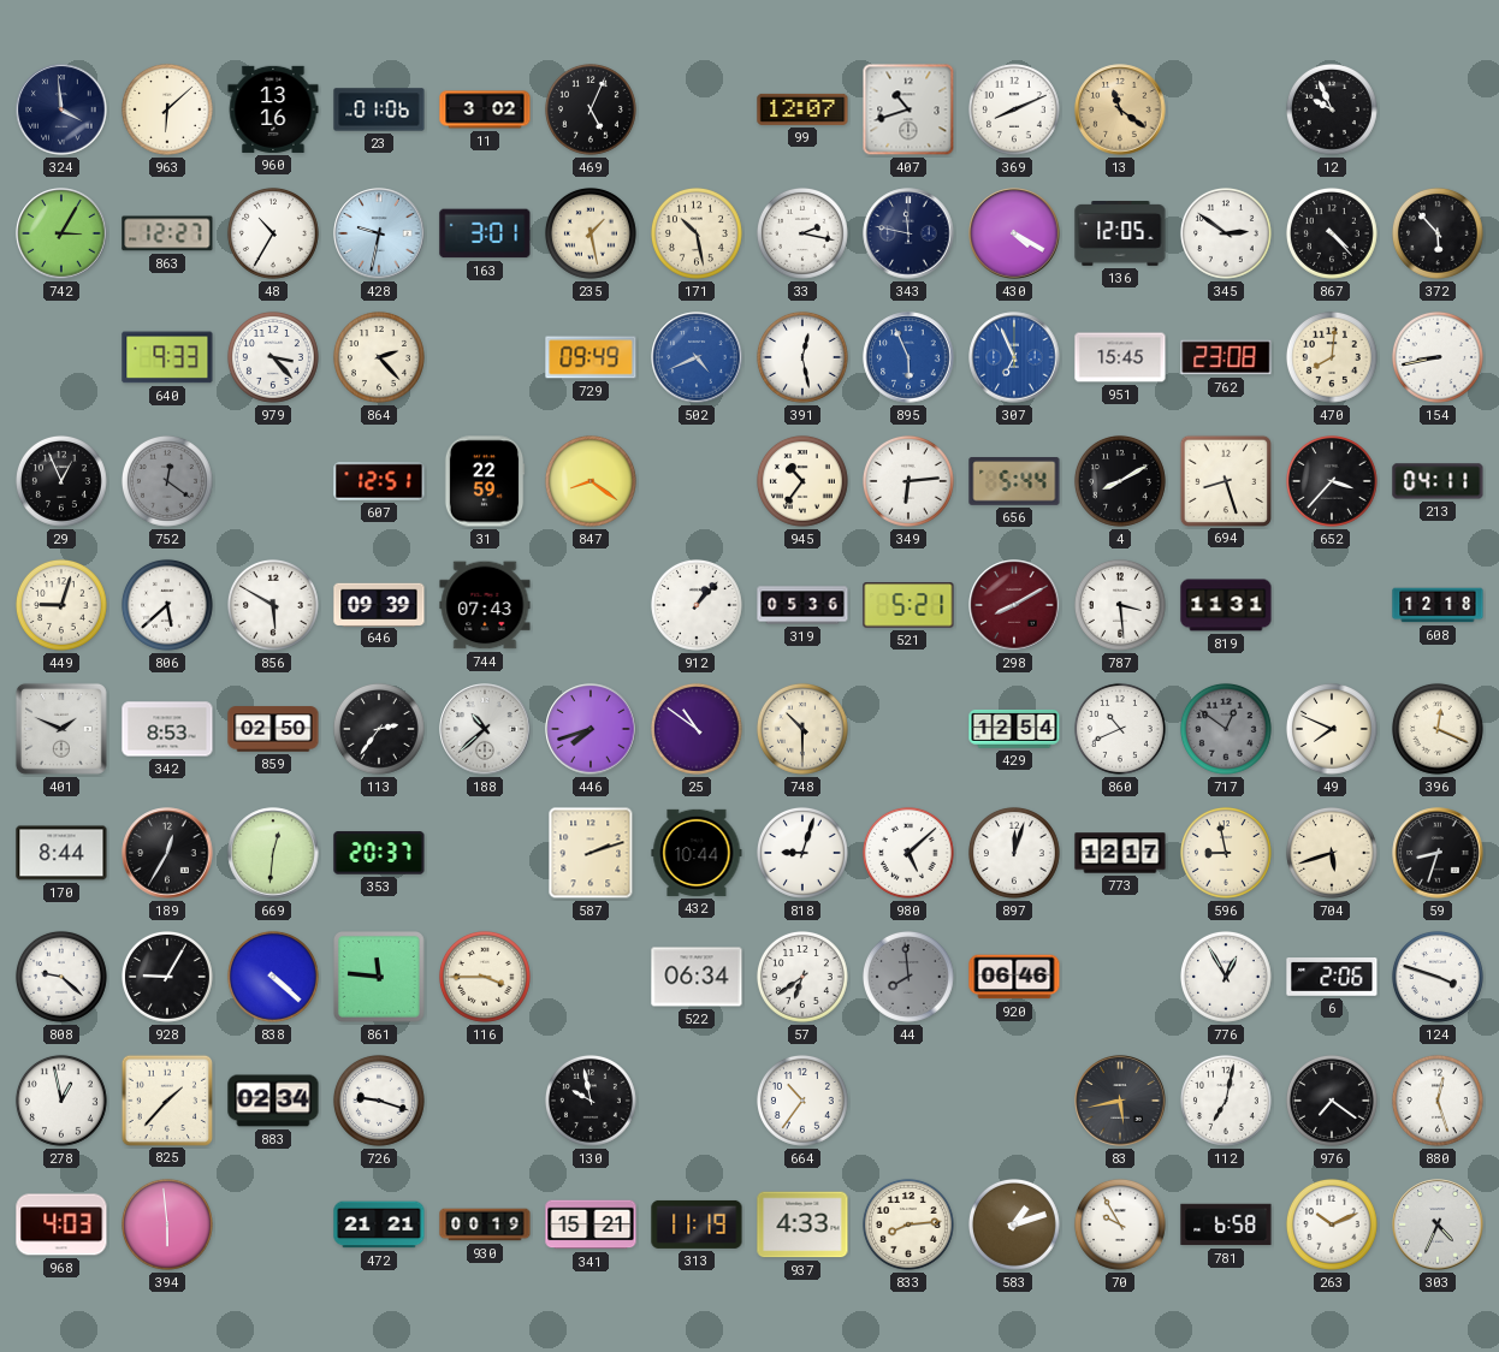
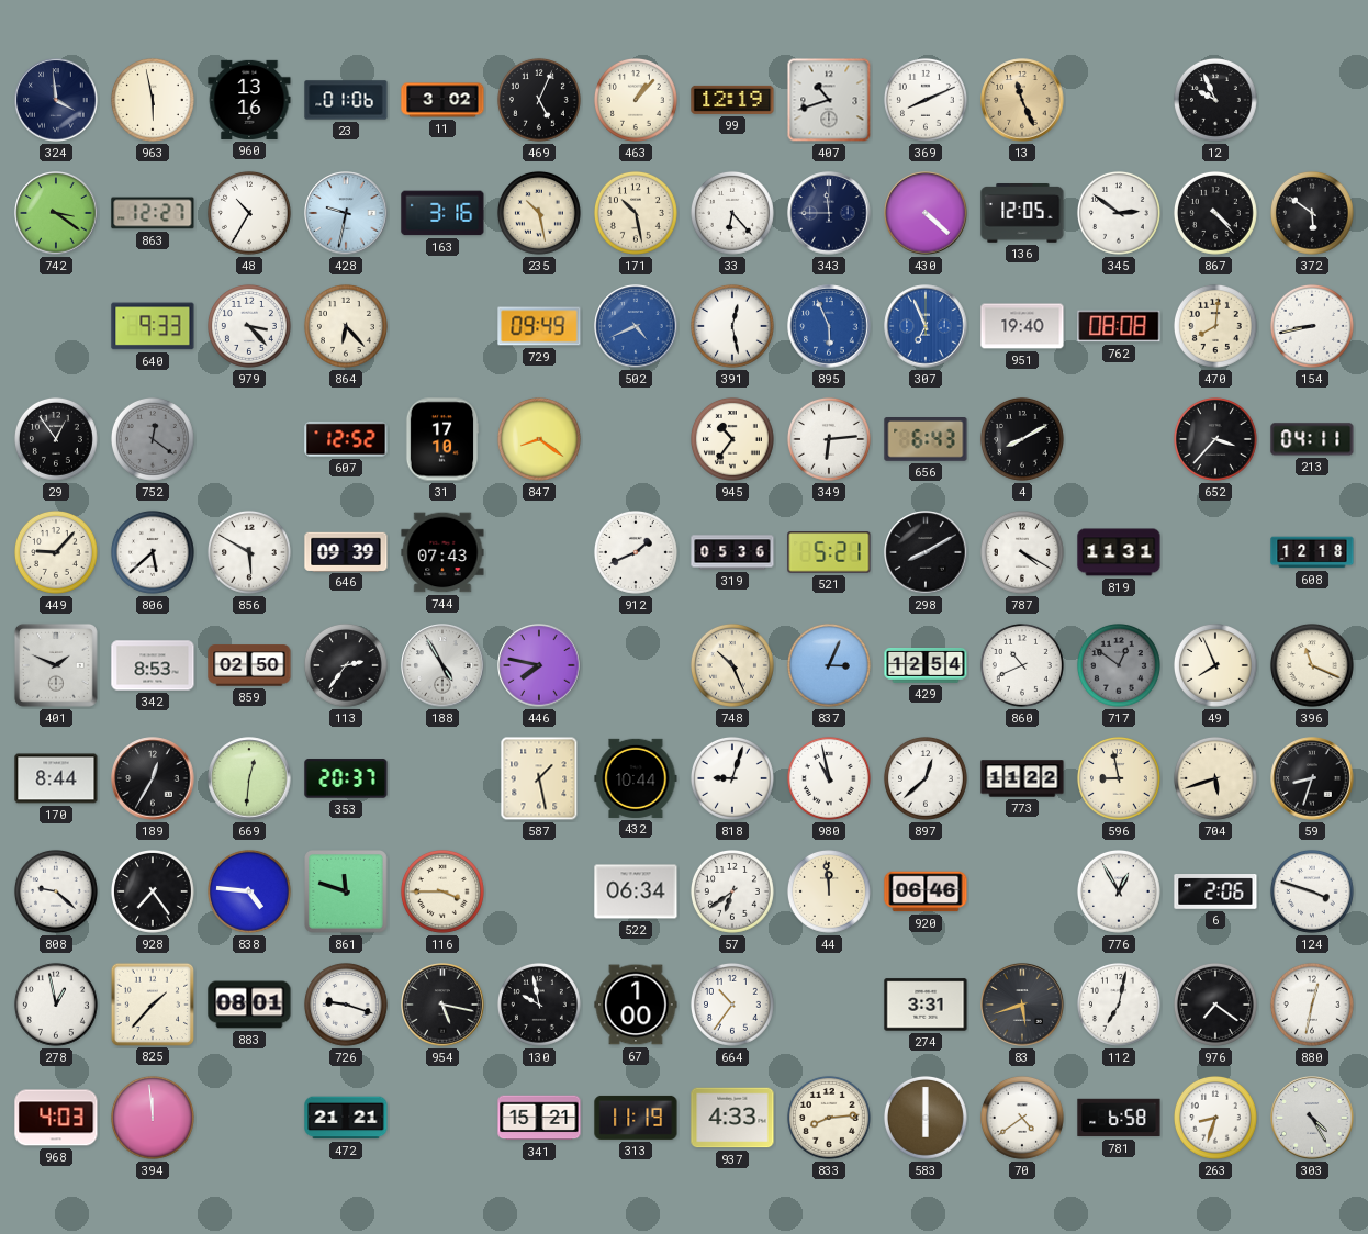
963: 6:08 -> 5:58 (153, 100)
463: none -> 1:07 (636, 100)
99: 12:07 -> 12:19 (732, 100)
13: 11:21 -> 11:26 (1022, 100)
742: 3:05 -> 3:21 (56, 213)
163: 3:01 -> 3:16 (442, 213)
235: 1:28 -> 10:28 (539, 213)
33: 2:17 -> 6:23 (732, 213)
343: 11:47 -> 11:45 (829, 213)
430: 4:20 -> 4:22 (926, 213)
372: 5:53 -> 5:51 (1312, 213)
864: 2:23 -> 6:23 (346, 326)
951: 15:45 -> 19:40 (1022, 326)
762: 23:08 -> 08:08 (1119, 326)
29: 12:56 -> 12:54 (56, 439)
607: 12:51 -> 12:52 (346, 439)
31: 22:59 -> 17:10 (442, 439)
656: 5:44 -> 6:43 (926, 440)
694: 8:27 -> none (1225, 480)
449: 9:03 -> 9:07 (56, 552)
912: 1:07 -> 1:41 (636, 552)
298 dial: burgundy -> black (926, 552)
787: 3:29 -> 4:20 (1022, 552)
188: 10:38 -> 4:55 (442, 665)
446: 7:42 -> 7:47 (539, 665)
25: 10:51 -> none (697, 729)
748: 10:30 -> 10:26 (732, 665)
837: none -> 3:04 (829, 665)
49: 7:49 -> 7:56 (1215, 665)
396: 12:19 -> 11:19 (1312, 665)
587: 2:12 -> 1:28 (539, 778)
980: 5:08 -> 10:58 (829, 778)
897: 12:03 -> 12:38 (926, 778)
773: 12:17 -> 11:22 (1022, 778)
928: 9:05 -> 7:24 (153, 891)
838: 4:22 -> 4:46 (249, 891)
861: 11:46 -> 11:48 (347, 893)
44: 7:59 -> 11:59 (829, 891)
44 dial: grey -> cream (829, 891)
883: 02:34 -> 08:01 (249, 1005)
954: none -> 5:17 (442, 1005)
67: none -> 1:00 (636, 1005)
274: none -> 3:31 (926, 1005)
83: 5:43 -> 5:42 (1022, 1005)
880: 12:27 -> 12:32 (1312, 1005)
394: 5:59 -> 11:59 (153, 1118)
930: 00:19 -> none (485, 1224)
583: 1:12 -> 6:00 (926, 1118)
70: 9:55 -> 4:39 (1022, 1118)
263: 10:11 -> 8:33 (1215, 1118)
303: 4:34 -> 4:25 (1312, 1118)
